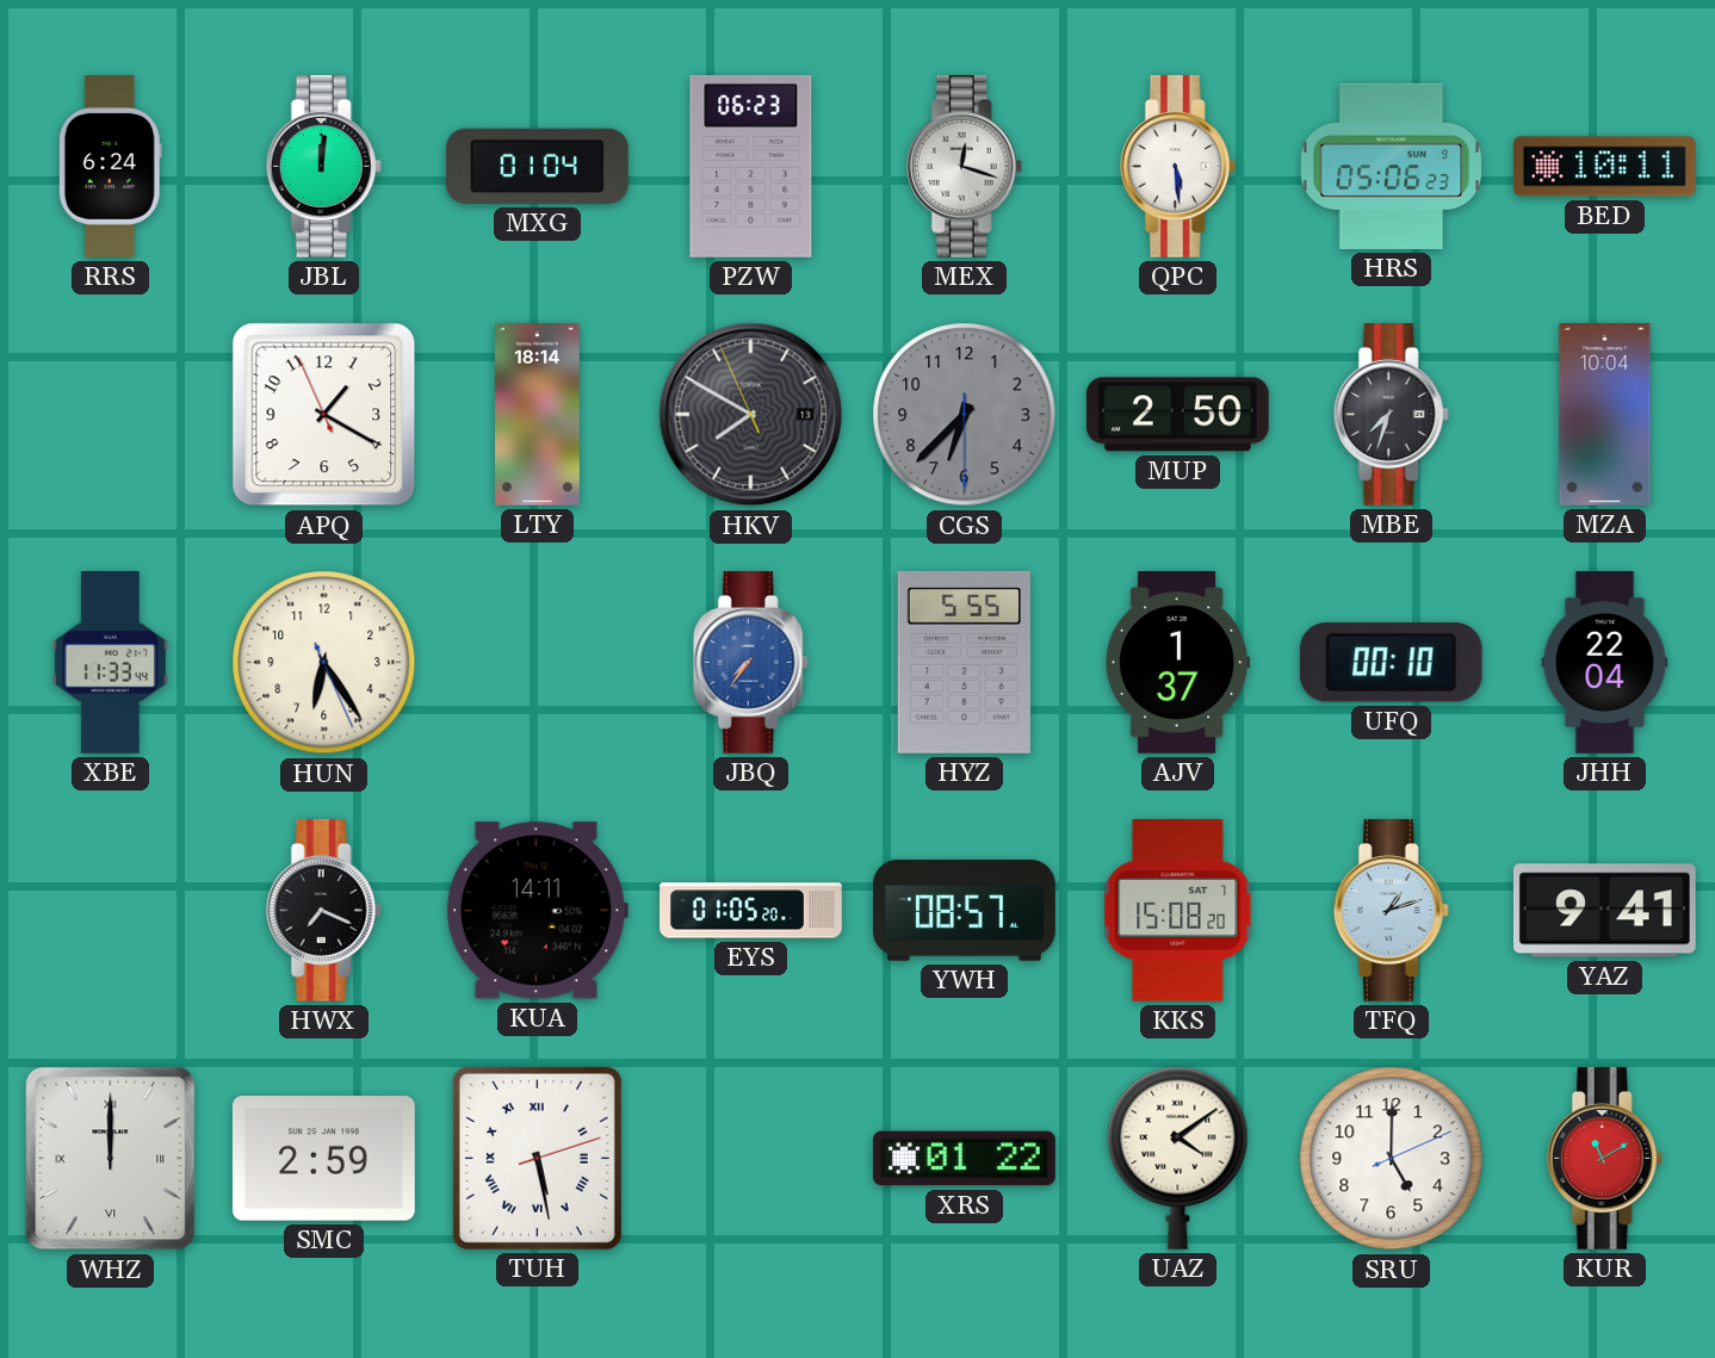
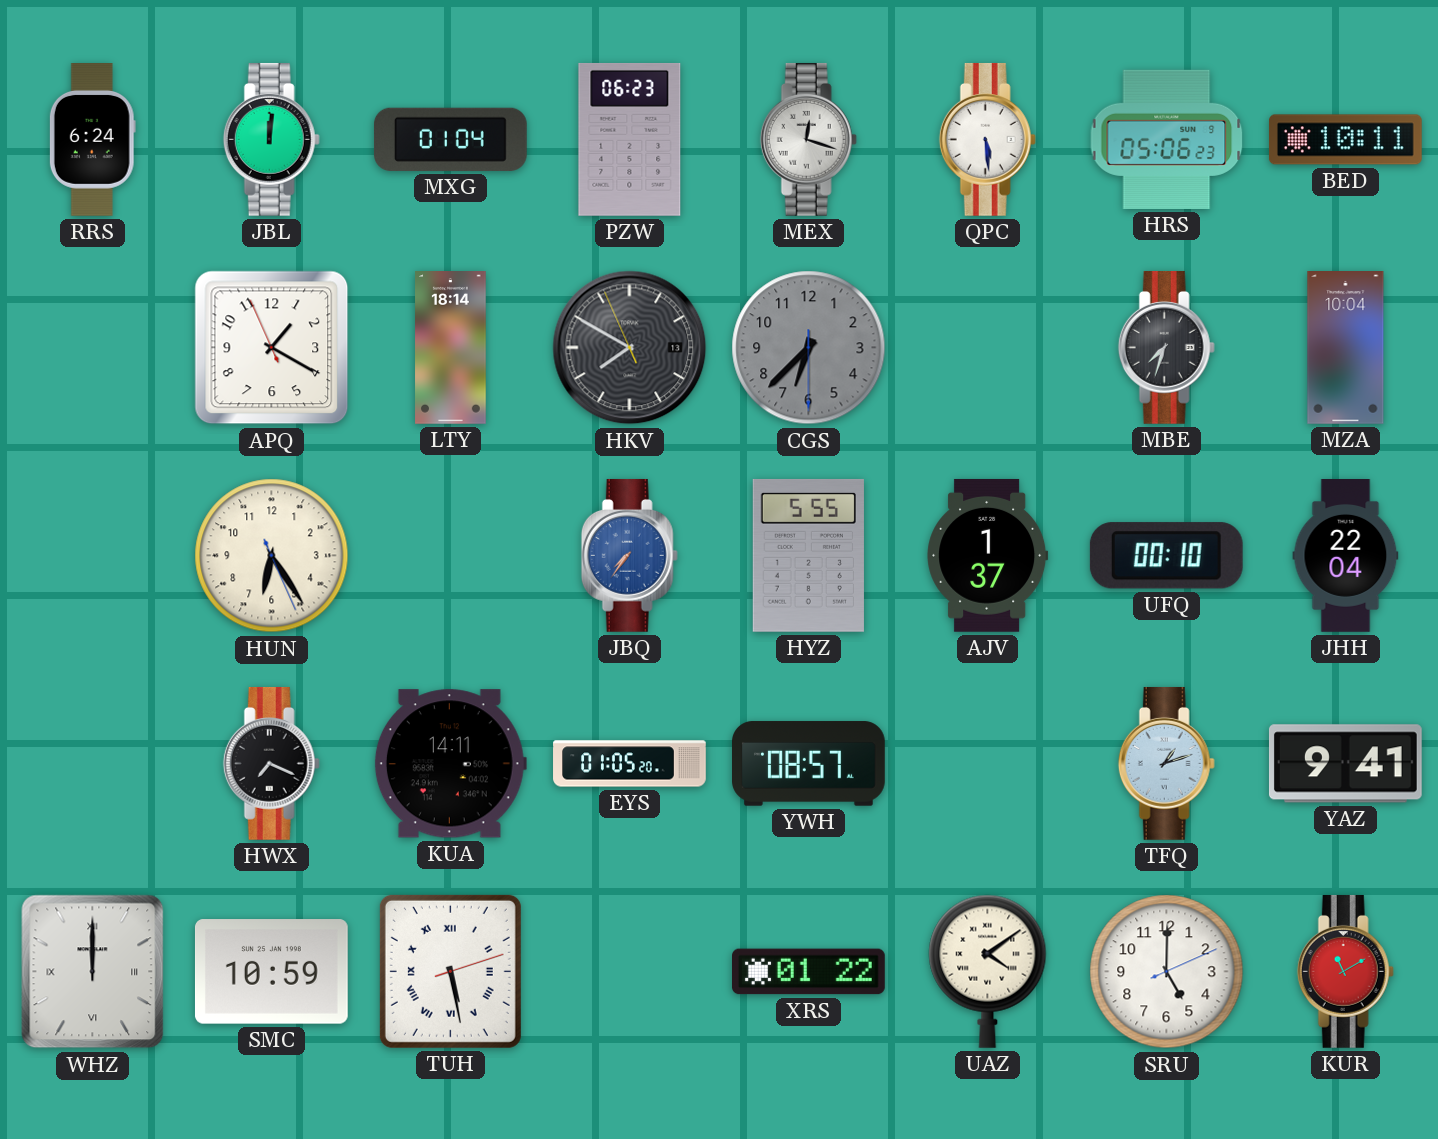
MUP: 2:50 -> none (1177, 415)
XBE: 11:33 -> none (110, 662)
KKS: 15:08 -> none (1178, 910)
SMC: 2:59 -> 10:59 (271, 972)
